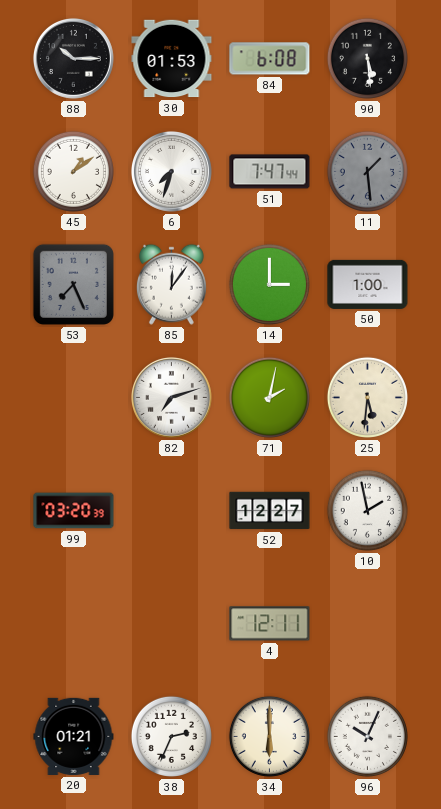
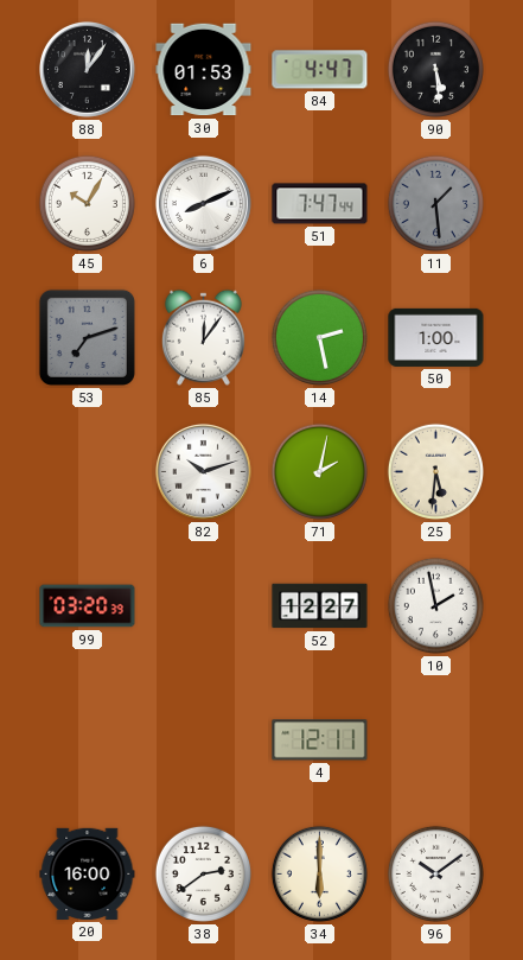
88: 10:15 -> 12:06 (87, 69)
84: 6:08 -> 4:47 (320, 70)
45: 1:09 -> 10:05 (87, 203)
6: 7:33 -> 8:11 (203, 203)
53: 7:26 -> 7:12 (87, 337)
14: 3:00 -> 2:28 (319, 337)
82: 7:12 -> 10:12 (203, 471)
20: 01:21 -> 16:00 (88, 873)
38: 2:34 -> 2:39 (203, 873)
96: 10:04 -> 10:09 (435, 873)
